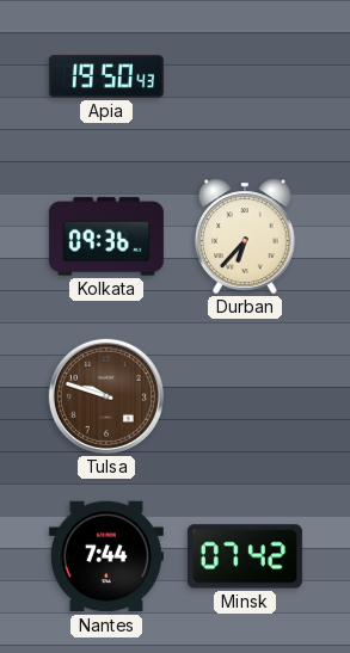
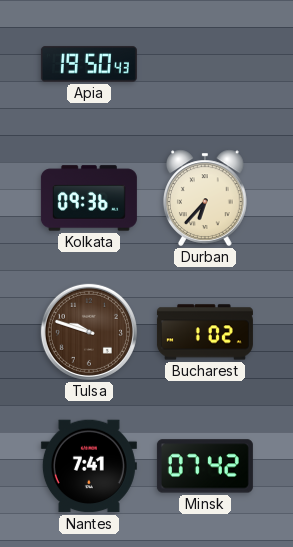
Bucharest: none -> 1:02 (205, 332)
Nantes: 7:44 -> 7:41 (89, 466)
